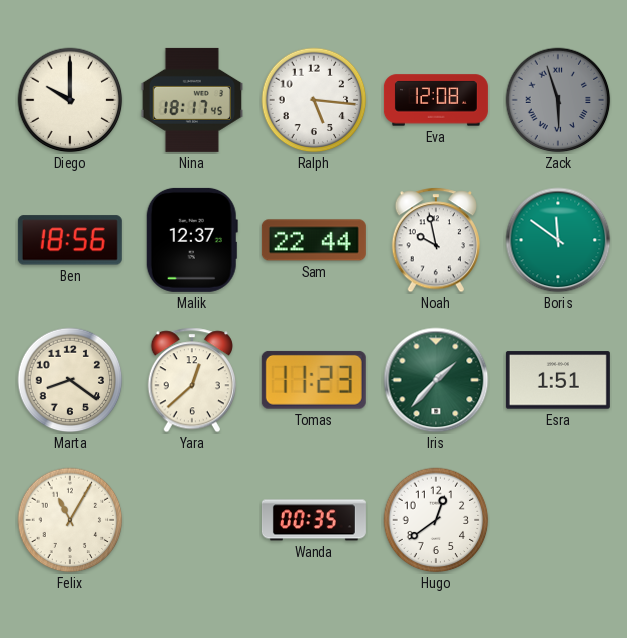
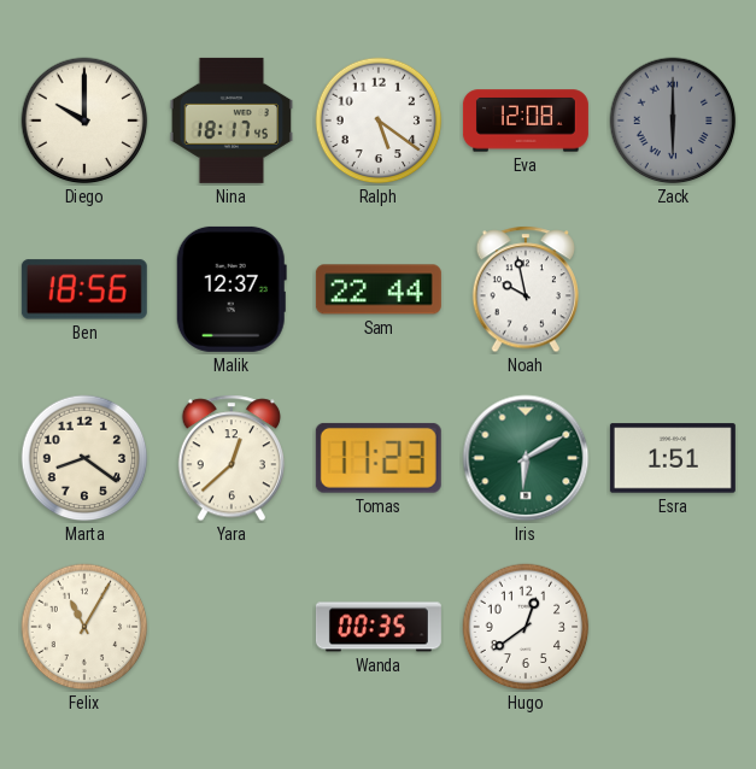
Ralph: 5:16 -> 5:21 (379, 121)
Zack: 5:57 -> 6:00 (673, 121)
Boris: 11:51 -> none (558, 240)
Iris: 1:37 -> 6:10 (526, 458)
